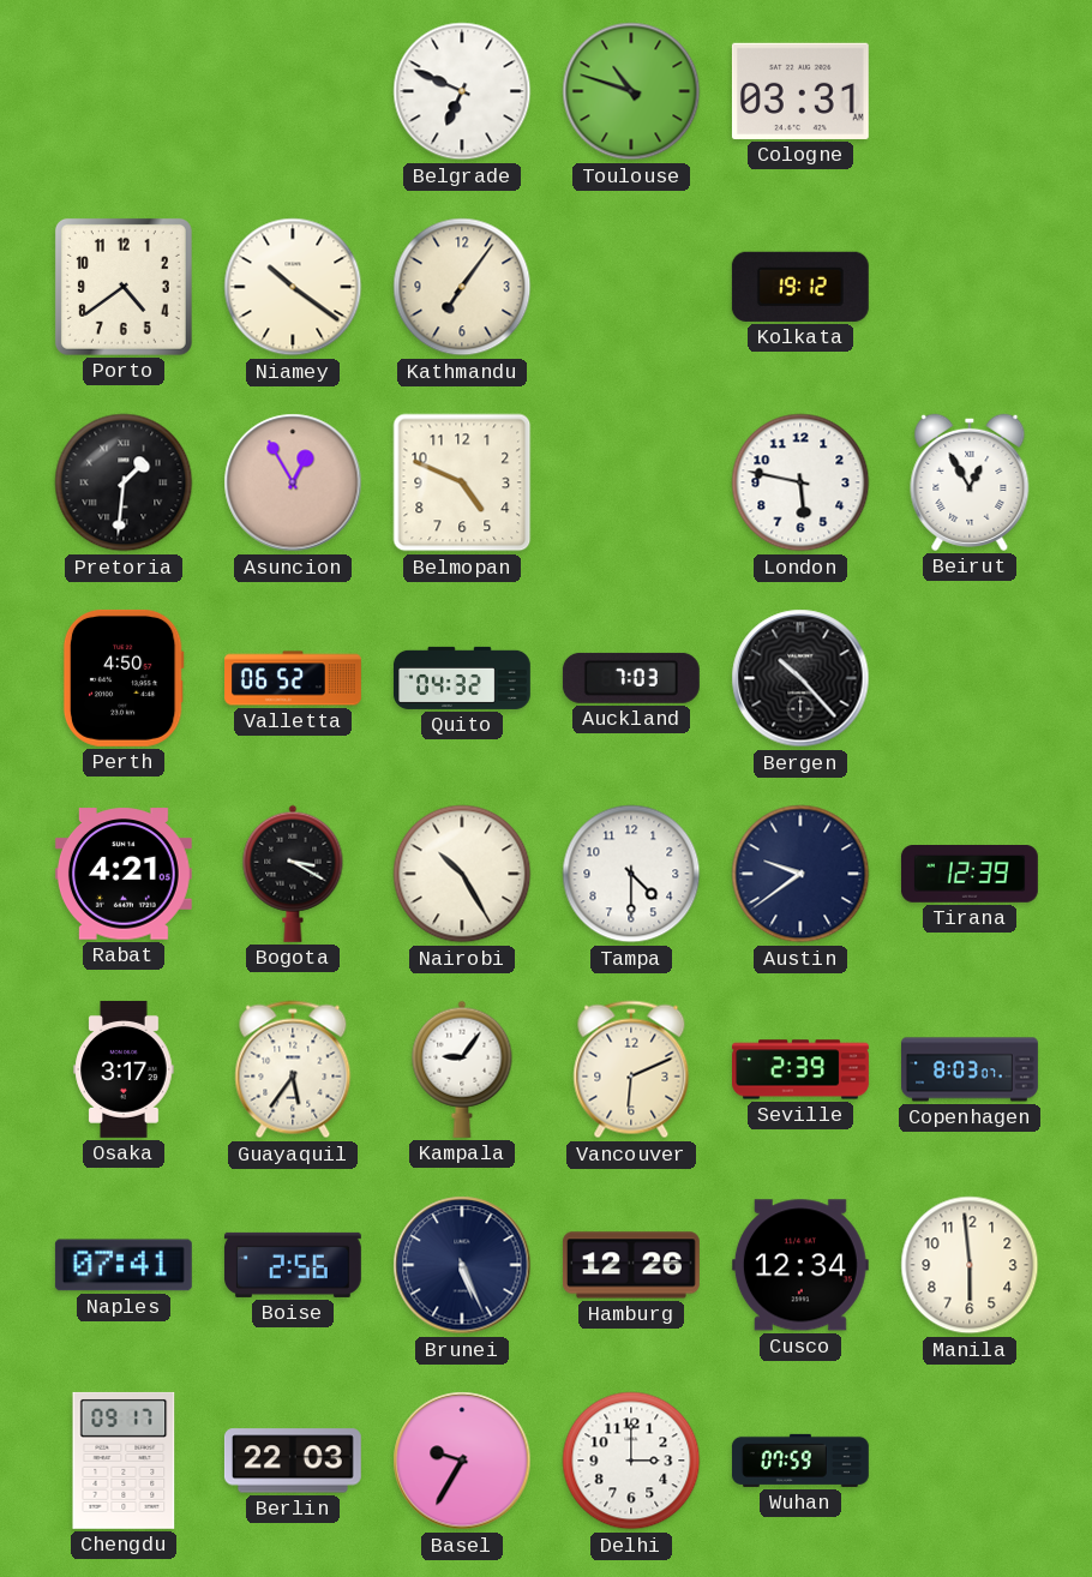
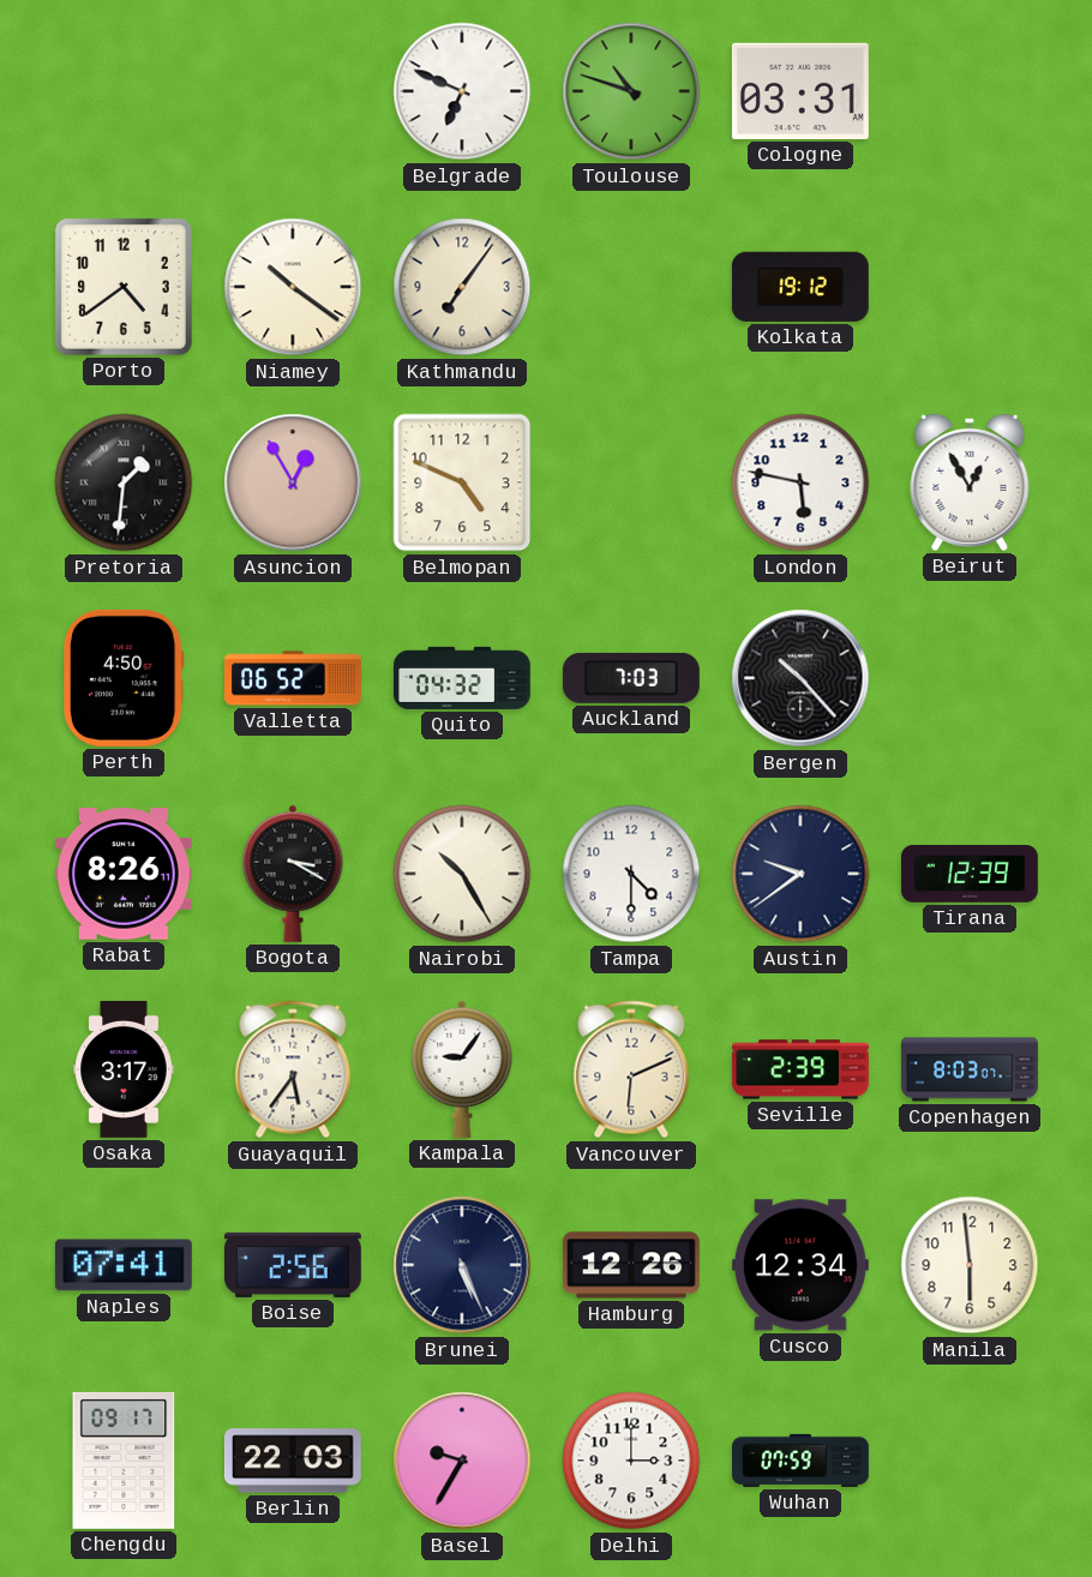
Rabat: 4:21 -> 8:26 (124, 874)
